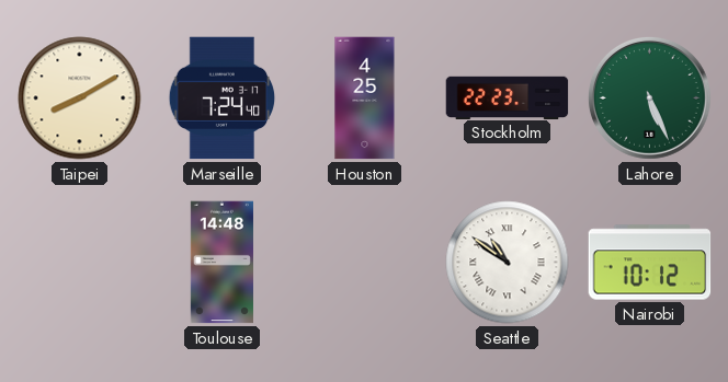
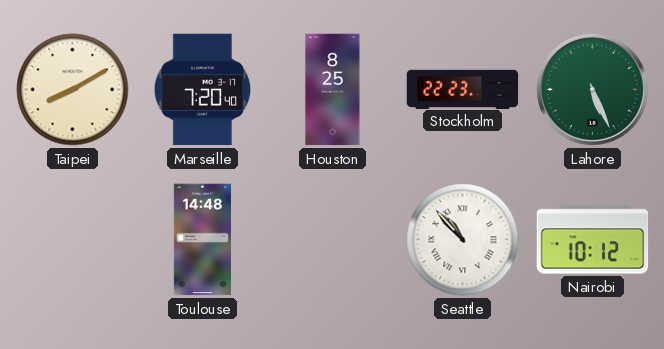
Marseille: 7:24 -> 7:20 (203, 90)
Houston: 4:25 -> 8:25 (333, 90)
Seattle: 10:51 -> 10:53 (463, 240)
